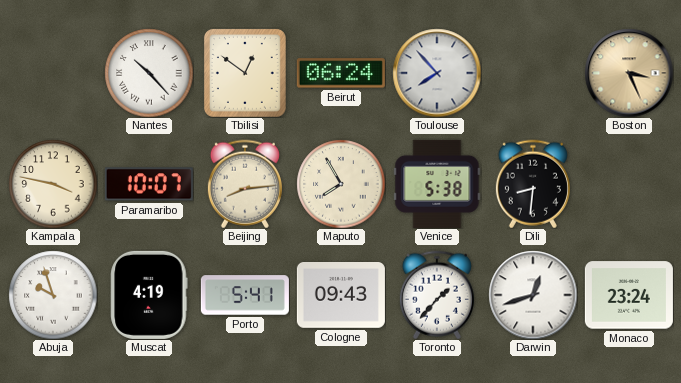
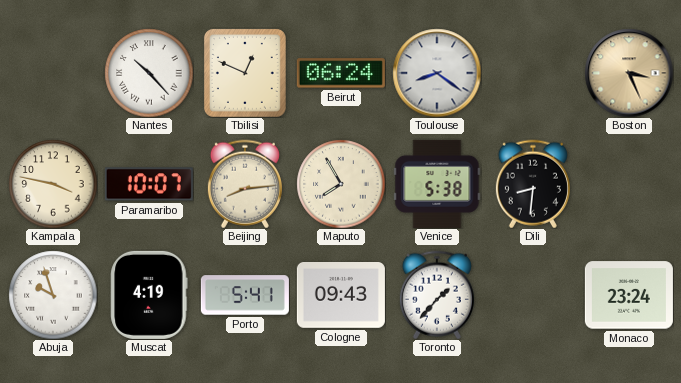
Tbilisi: 12:51 -> 12:49 (245, 73)
Toulouse: 7:53 -> 8:21 (437, 73)
Darwin: 12:42 -> none (533, 295)
